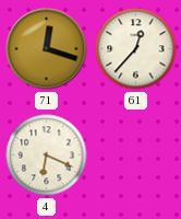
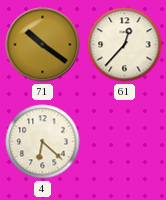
71: 12:18 -> 10:21 (43, 45)
4: 6:19 -> 6:22 (43, 142)
